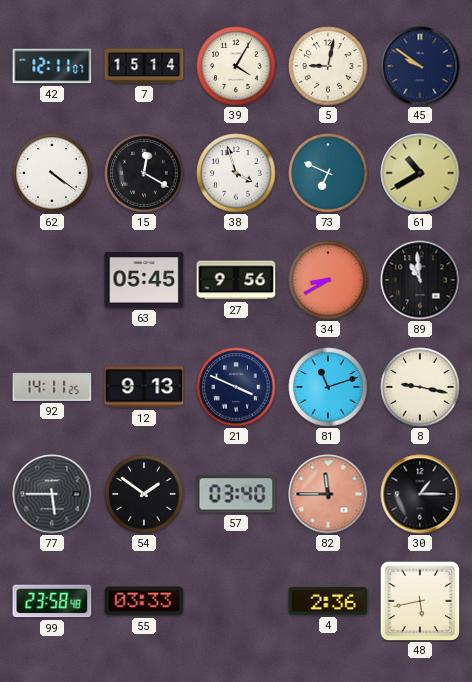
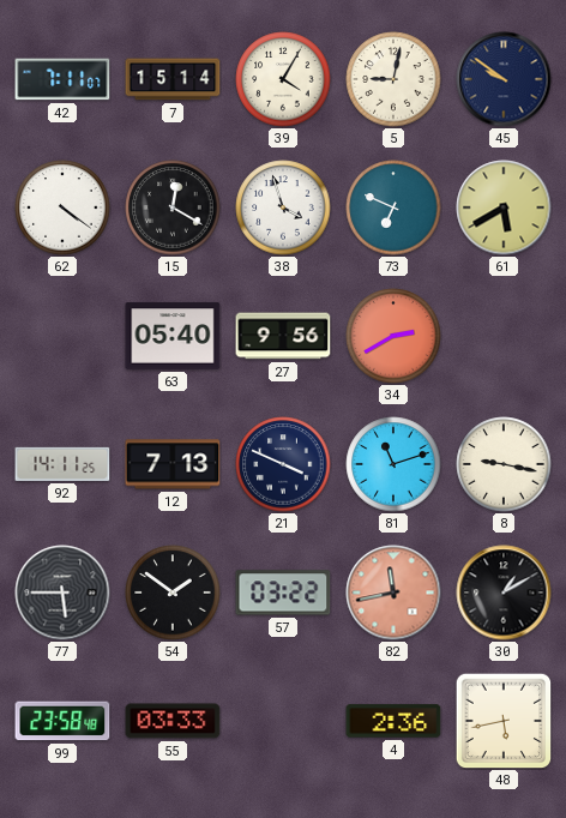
42: 12:11 -> 7:11 (62, 79)
61: 10:40 -> 5:40 (504, 207)
63: 05:45 -> 05:40 (173, 336)
34: 8:40 -> 2:40 (393, 336)
89: 10:59 -> none (420, 280)
12: 9:13 -> 7:13 (173, 464)
57: 03:40 -> 03:22 (283, 593)
82: 11:45 -> 11:43 (393, 593)
30: 1:15 -> 1:10 (504, 593)
